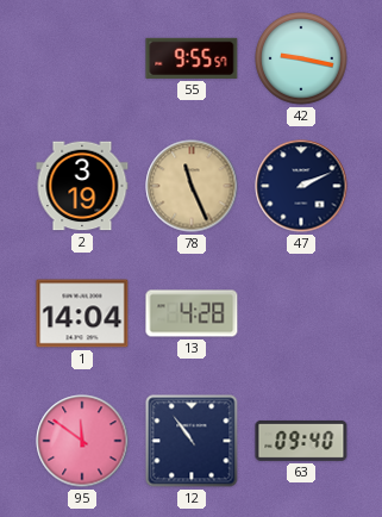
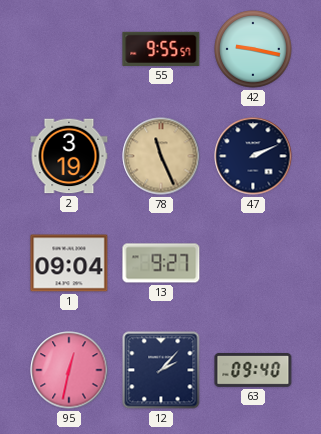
1: 14:04 -> 09:04 (69, 263)
13: 4:28 -> 9:27 (161, 263)
95: 11:51 -> 12:32 (69, 370)
12: 10:54 -> 2:07 (161, 370)
